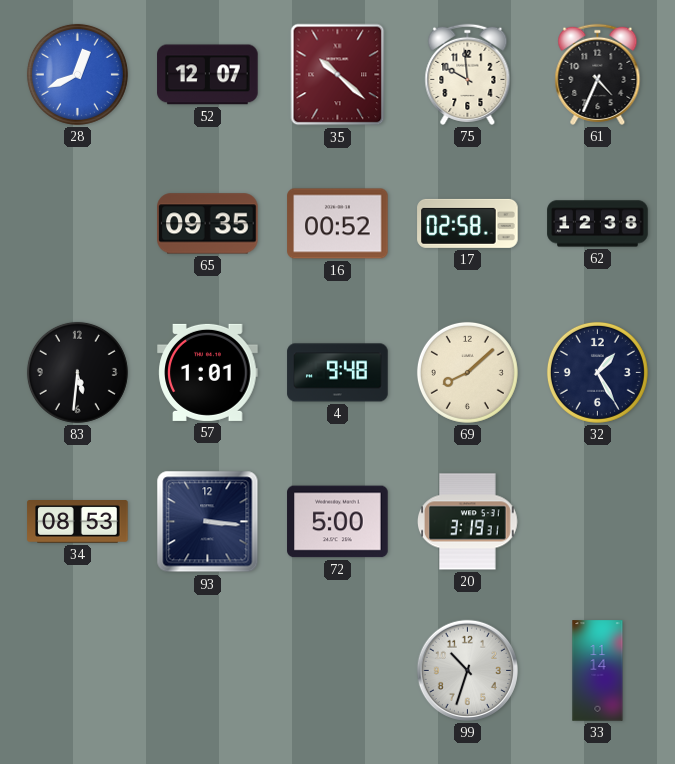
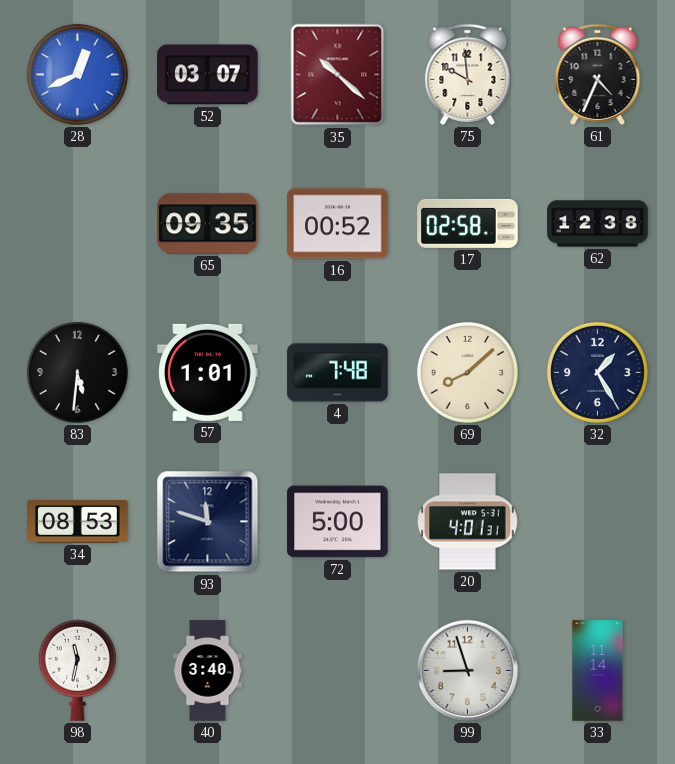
52: 12:07 -> 03:07 (208, 75)
4: 9:48 -> 7:48 (338, 373)
93: 3:16 -> 11:48 (208, 522)
20: 3:19 -> 4:01 (468, 522)
98: none -> 11:32 (77, 670)
40: none -> 3:40 (208, 671)
99: 10:33 -> 8:57 (467, 670)
